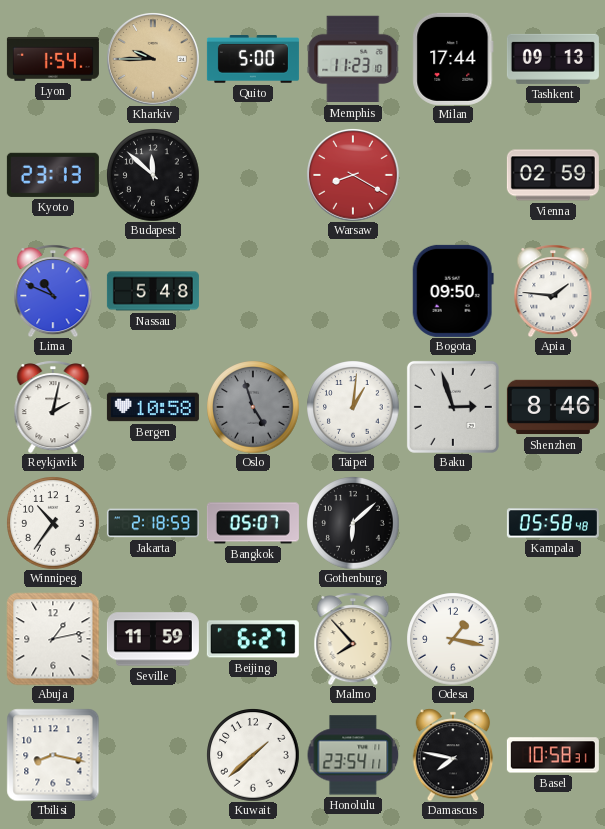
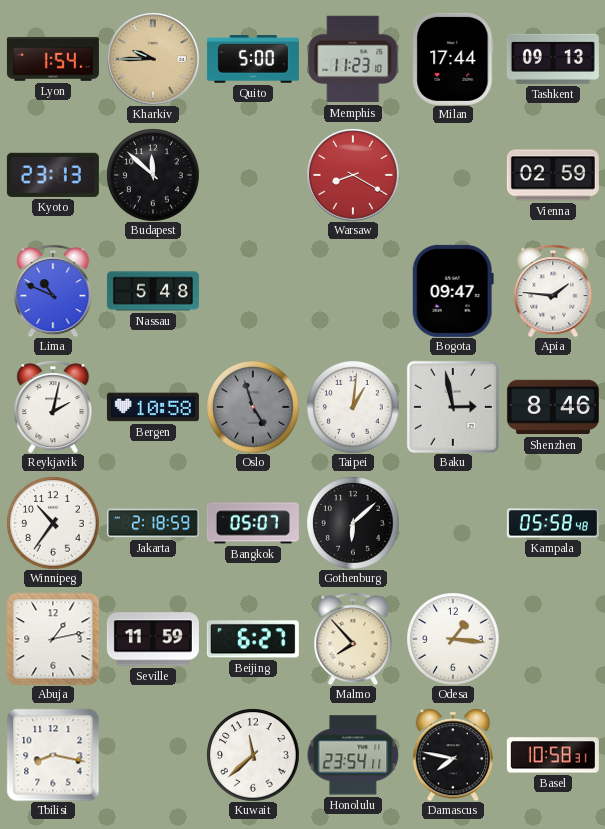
Bogota: 09:50 -> 09:47 (453, 291)
Baku: 2:57 -> 2:58 (453, 407)
Odesa: 1:17 -> 1:16 (453, 639)
Kuwait: 1:38 -> 11:38 (253, 755)
